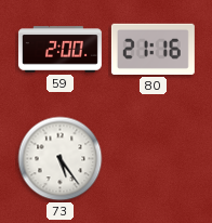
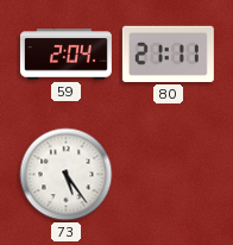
59: 2:00 -> 2:04 (65, 55)
80: 21:16 -> 21:11 (168, 54)
